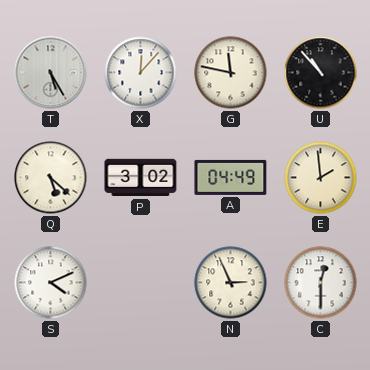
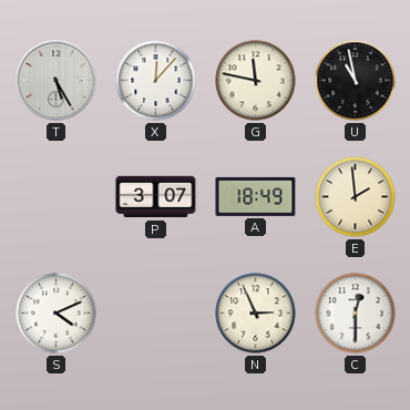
U: 10:53 -> 10:58 (356, 81)
Q: 5:22 -> none (51, 178)
P: 3:02 -> 3:07 (156, 197)
A: 04:49 -> 18:49 (256, 196)
